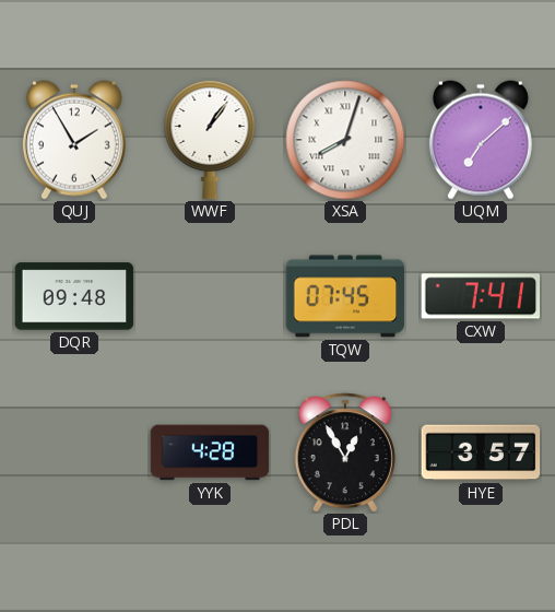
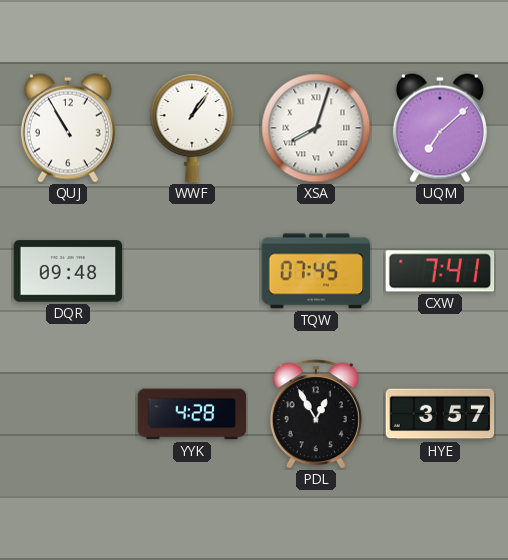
QUJ: 1:55 -> 10:55 (68, 128)
